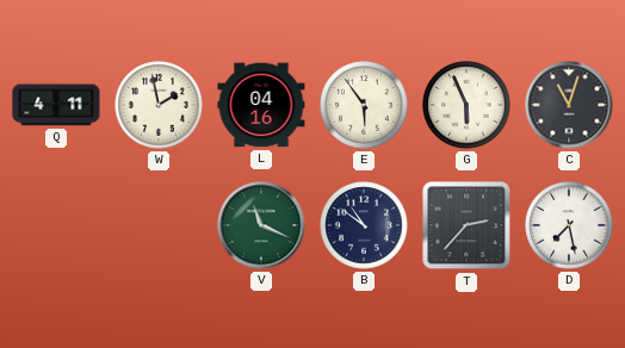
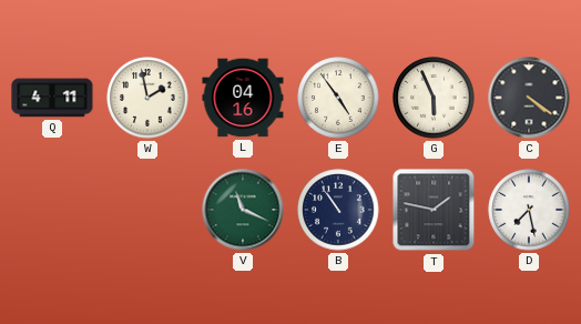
E: 5:54 -> 4:54 (338, 98)
C: 11:03 -> 4:21 (529, 98)
B: 10:51 -> 10:54 (338, 210)
T: 2:37 -> 1:47 (434, 210)
